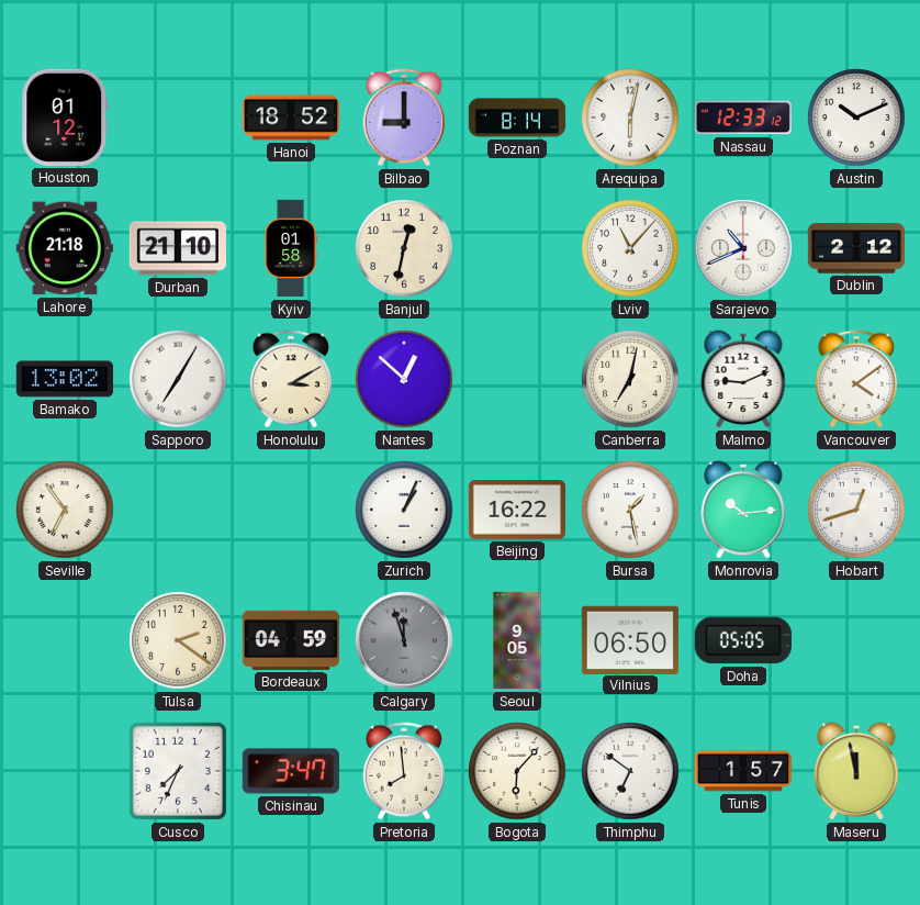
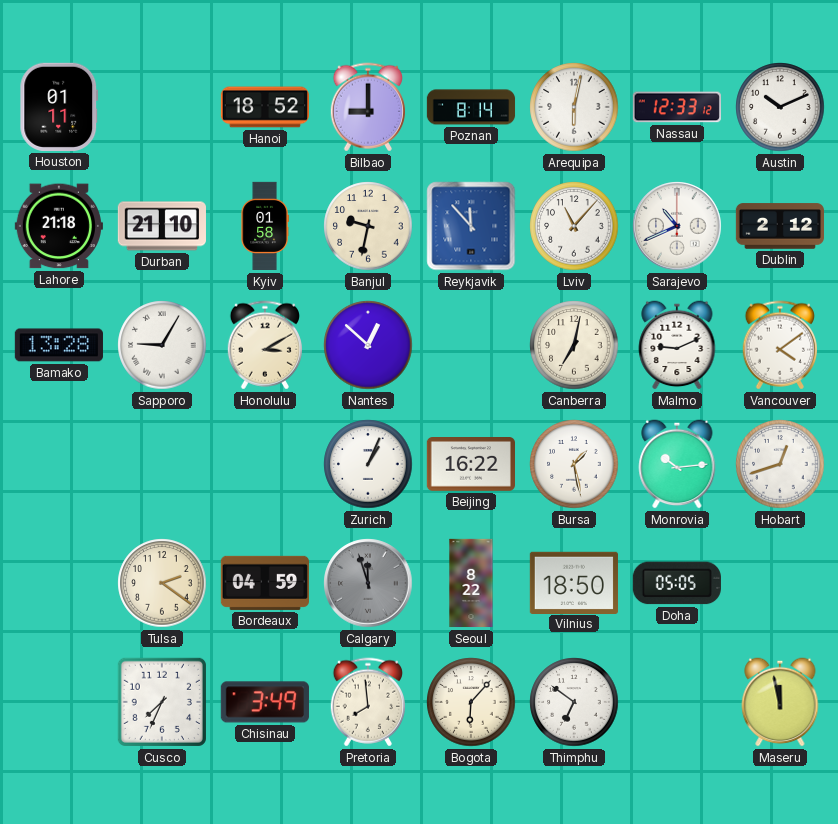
Houston: 01:12 -> 01:11 (59, 107)
Banjul: 12:32 -> 9:32 (368, 226)
Reykjavik: none -> 11:53 (471, 226)
Bamako: 13:02 -> 13:28 (59, 345)
Sapporo: 7:05 -> 9:05 (162, 345)
Seville: 6:54 -> none (65, 510)
Seoul: 9:05 -> 8:22 (471, 583)
Vilnius: 06:50 -> 18:50 (574, 582)
Chisinau: 3:47 -> 3:49 (265, 702)
Tunis: 1:57 -> none (742, 771)
